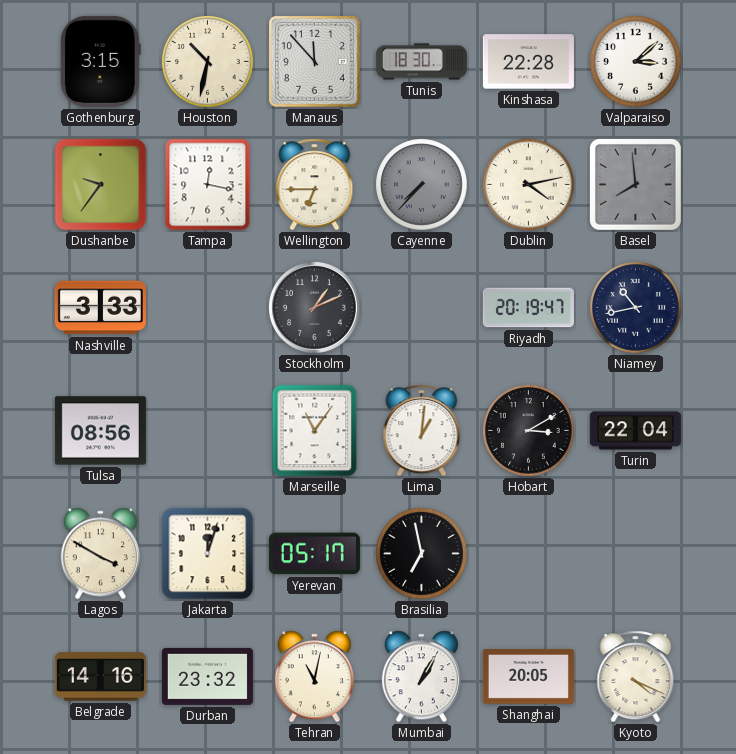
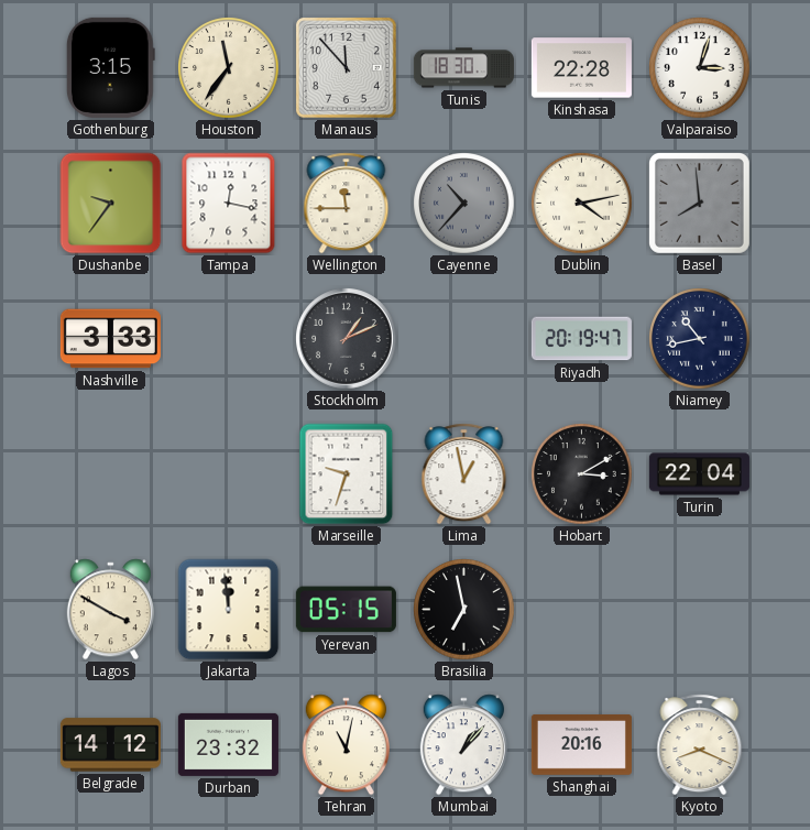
Houston: 10:32 -> 11:36 (229, 68)
Valparaiso: 3:08 -> 3:03 (700, 68)
Wellington: 6:45 -> 11:45 (347, 204)
Cayenne: 7:37 -> 10:37 (464, 204)
Tulsa: 08:56 -> none (100, 431)
Marseille: 11:06 -> 9:33 (347, 474)
Lima: 1:01 -> 12:58 (464, 474)
Jakarta: 12:03 -> 11:59 (229, 610)
Yerevan: 05:17 -> 05:15 (346, 610)
Belgrade: 14:16 -> 14:12 (110, 745)
Mumbai: 1:05 -> 1:07 (463, 745)
Shanghai: 20:05 -> 20:16 (581, 745)
Kyoto: 4:19 -> 8:19 (700, 745)
